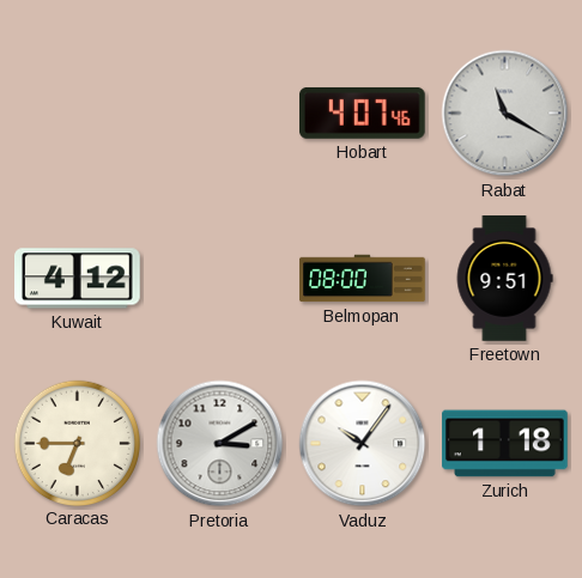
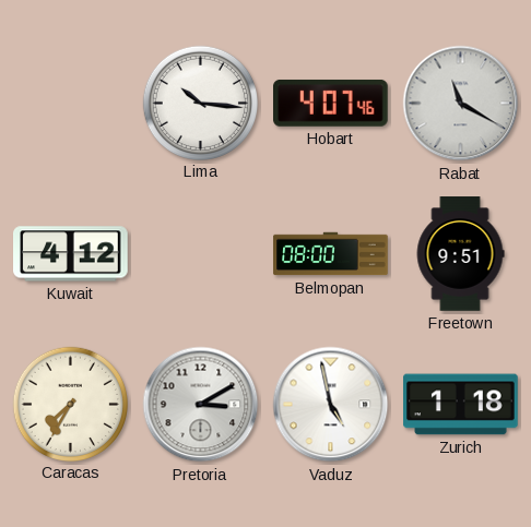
Lima: none -> 10:16 (200, 103)
Caracas: 6:45 -> 7:35 (70, 404)
Vaduz: 10:06 -> 4:58 (331, 405)
